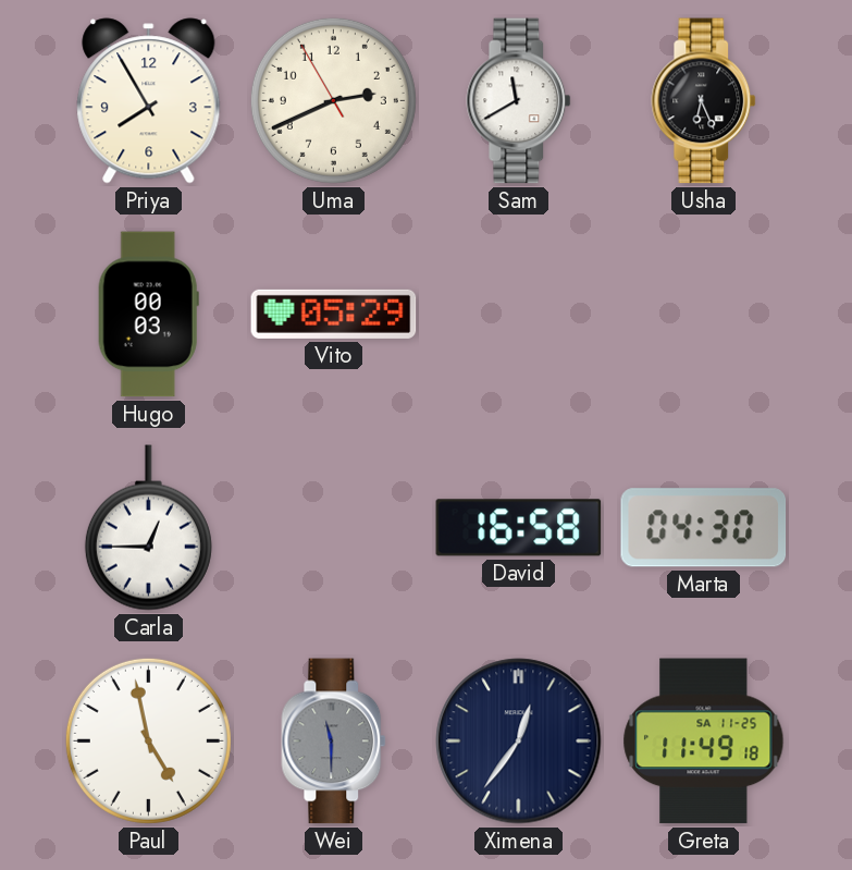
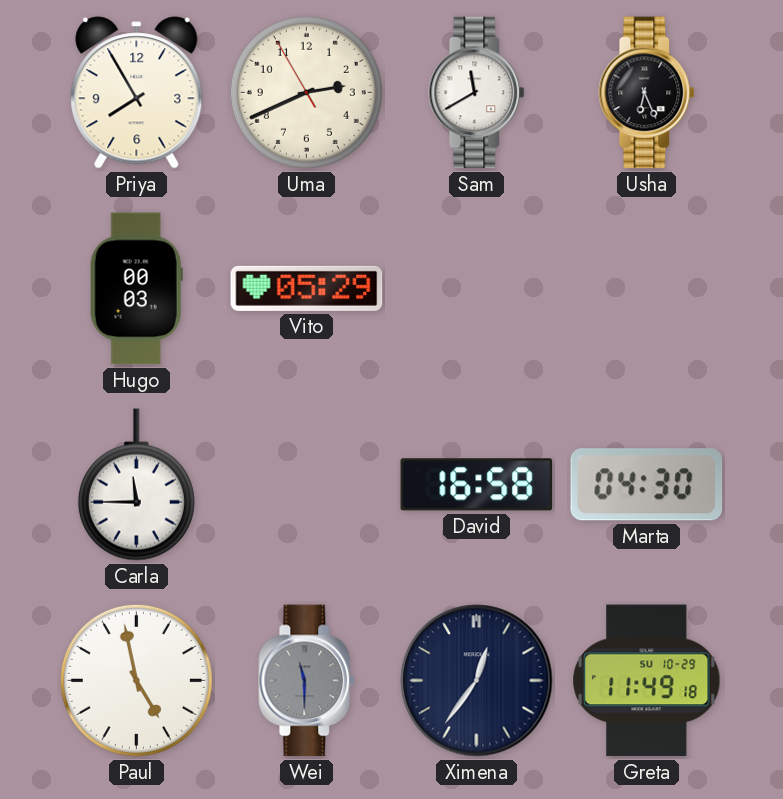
Carla: 12:45 -> 11:45 (136, 485)
Greta date: SA 11-25 -> SU 10-29 (647, 681)
